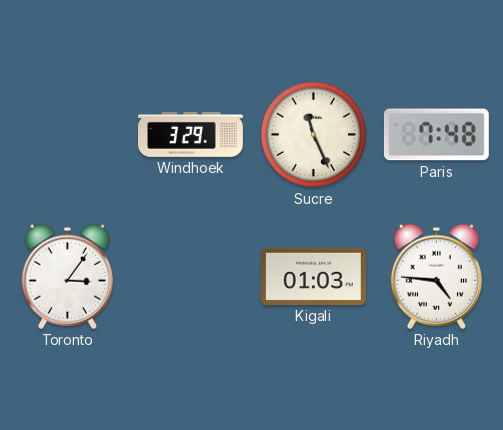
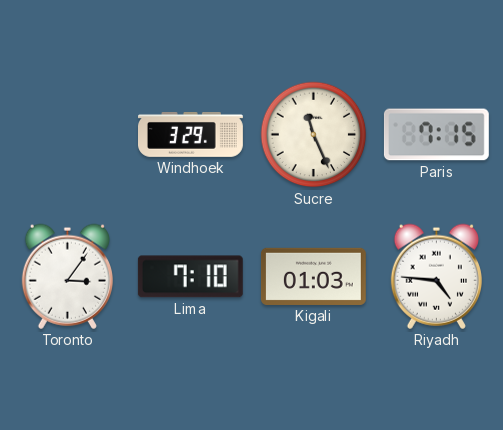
Paris: 7:48 -> 7:15 (436, 135)
Lima: none -> 7:10 (190, 277)
